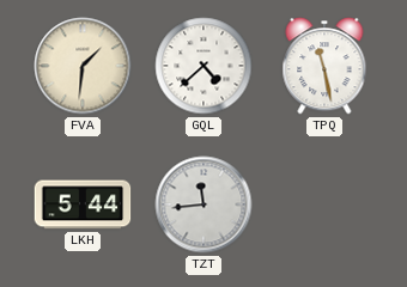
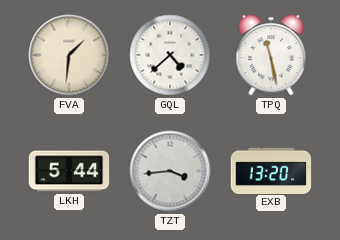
TZT: 11:44 -> 3:44 (170, 171)
EXB: none -> 13:20 (271, 170)
